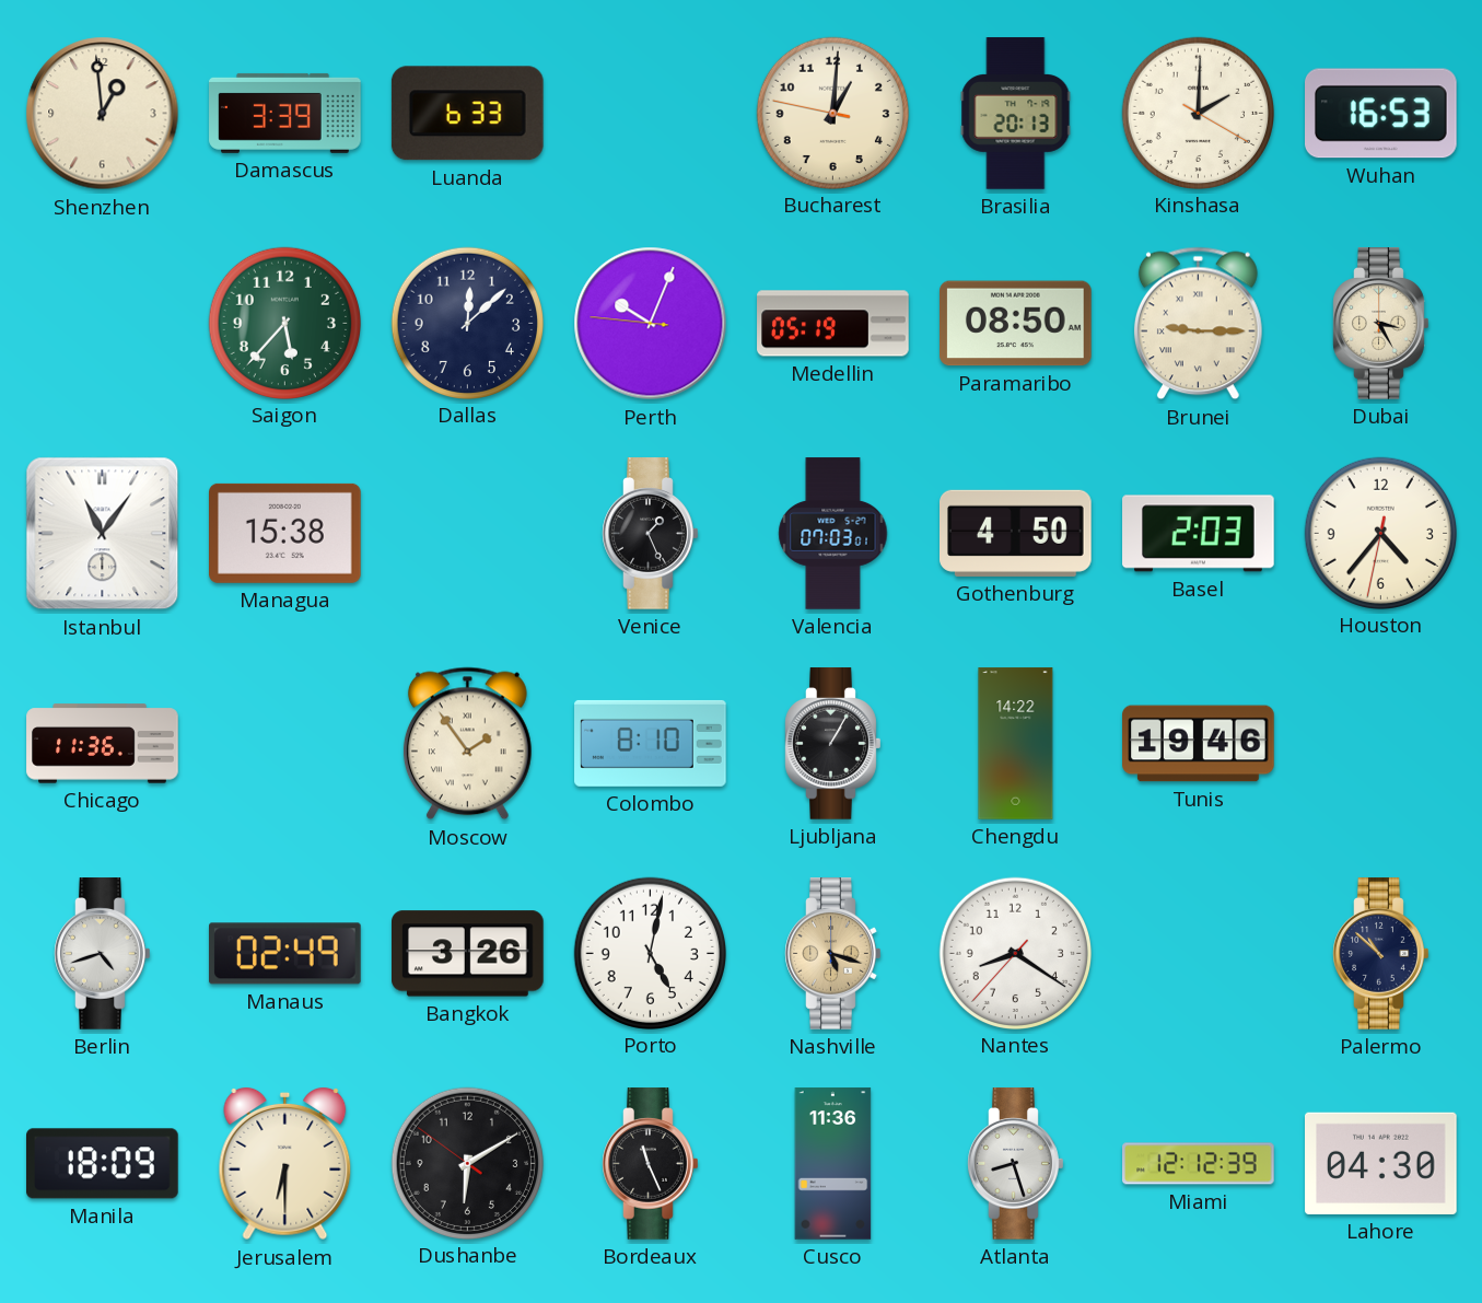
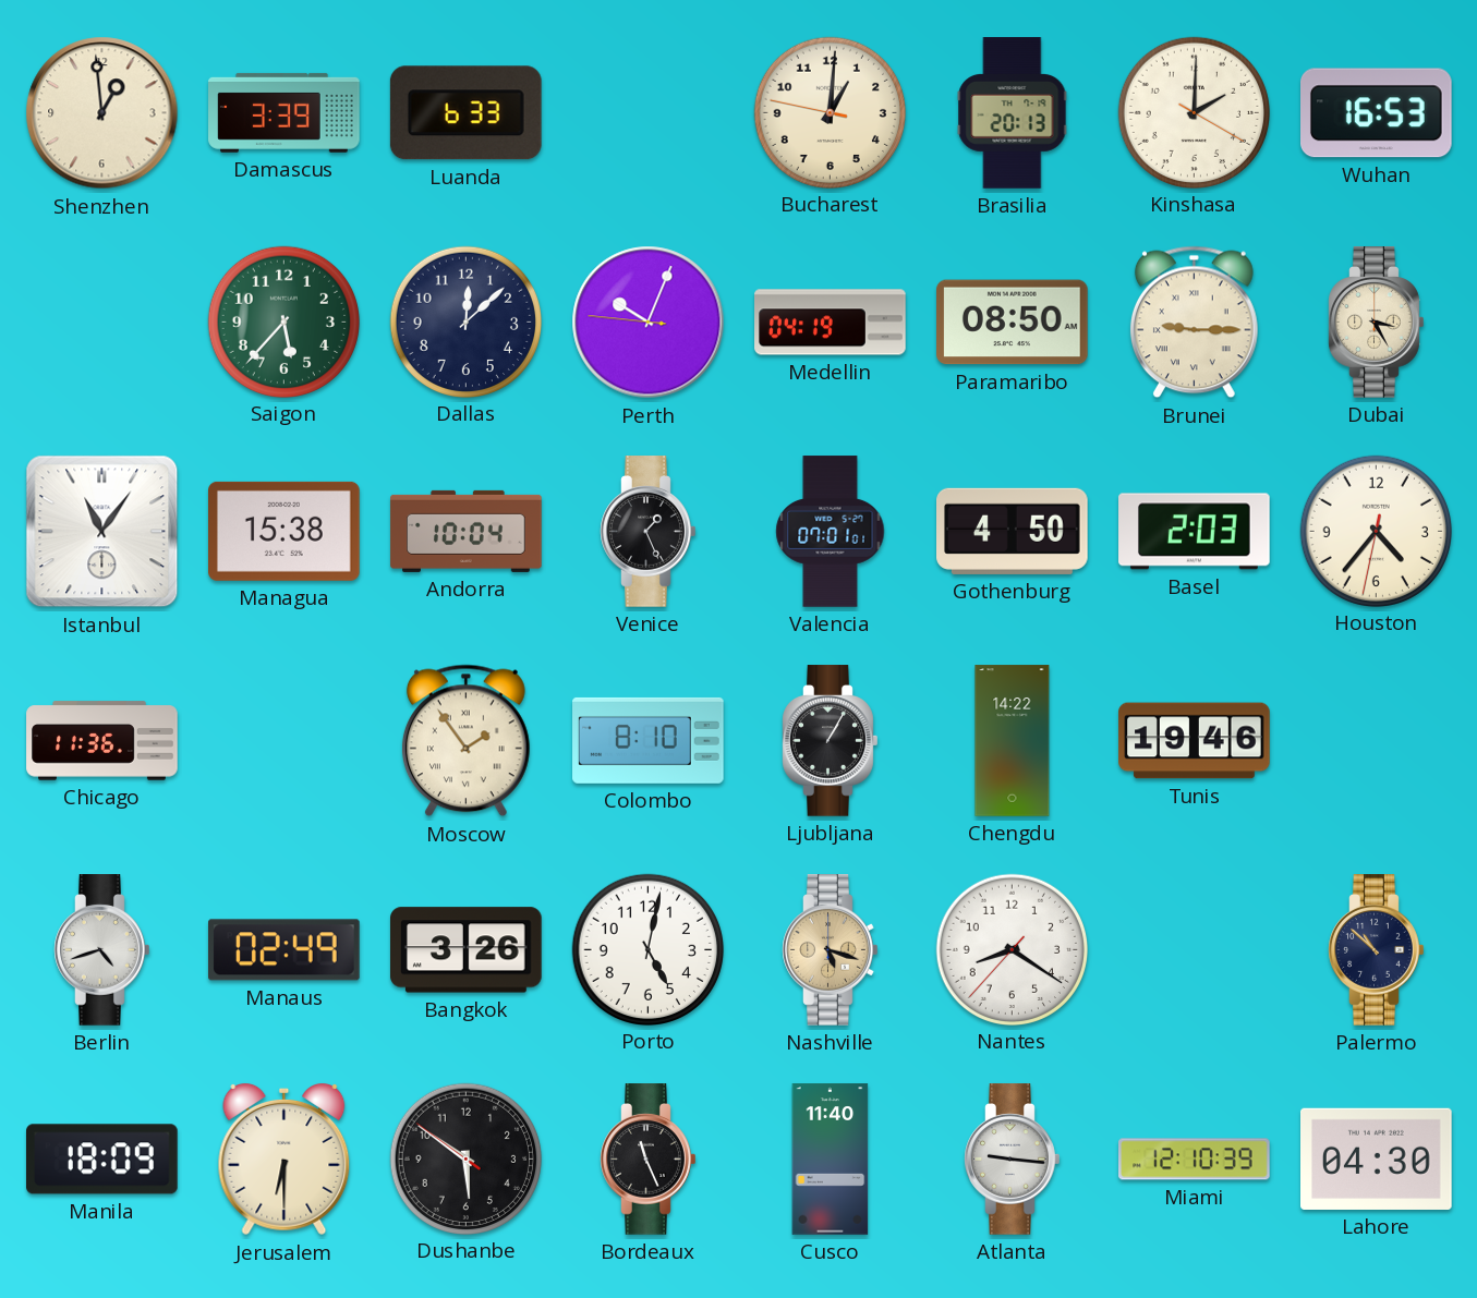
Medellin: 05:19 -> 04:19 (831, 323)
Andorra: none -> 10:04 (467, 531)
Valencia: 07:03 -> 07:01 (831, 532)
Dushanbe: 6:09 -> 5:50 (465, 1159)
Cusco: 11:36 -> 11:40 (831, 1160)
Atlanta: 8:27 -> 9:16 (1013, 1160)
Miami: 12:12 -> 12:10 (1195, 1160)
